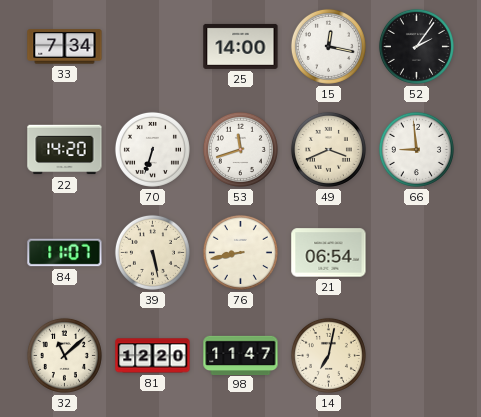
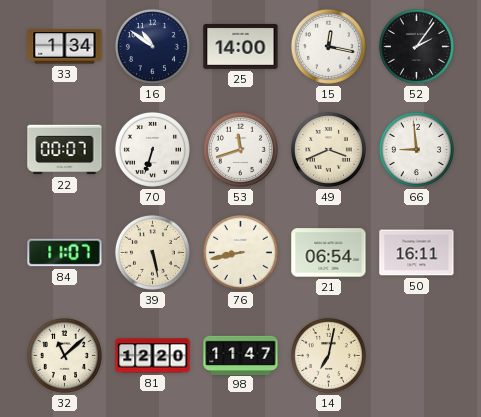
33: 7:34 -> 1:34 (65, 47)
16: none -> 10:51 (152, 46)
22: 14:20 -> 00:07 (65, 150)
50: none -> 16:11 (417, 253)
